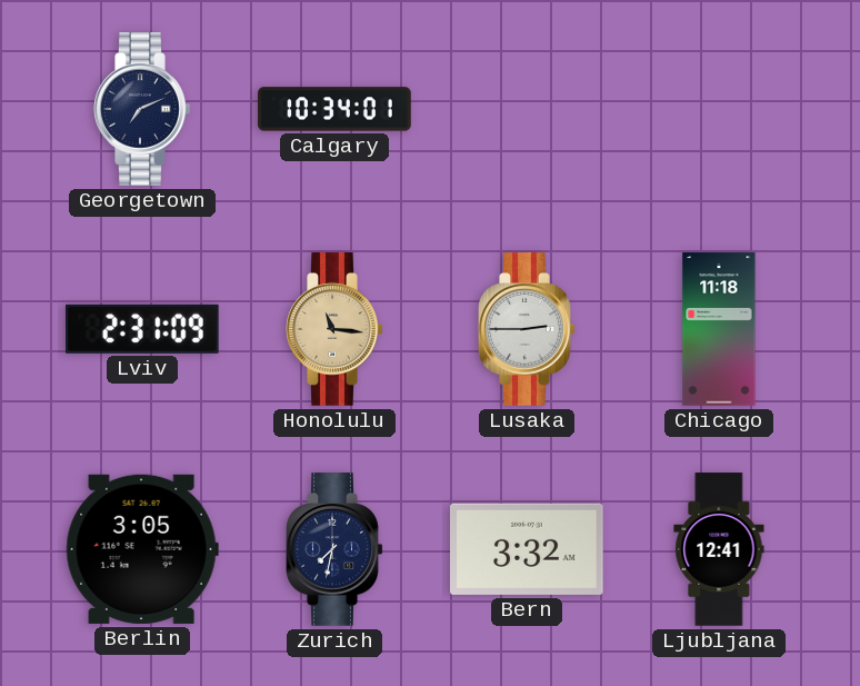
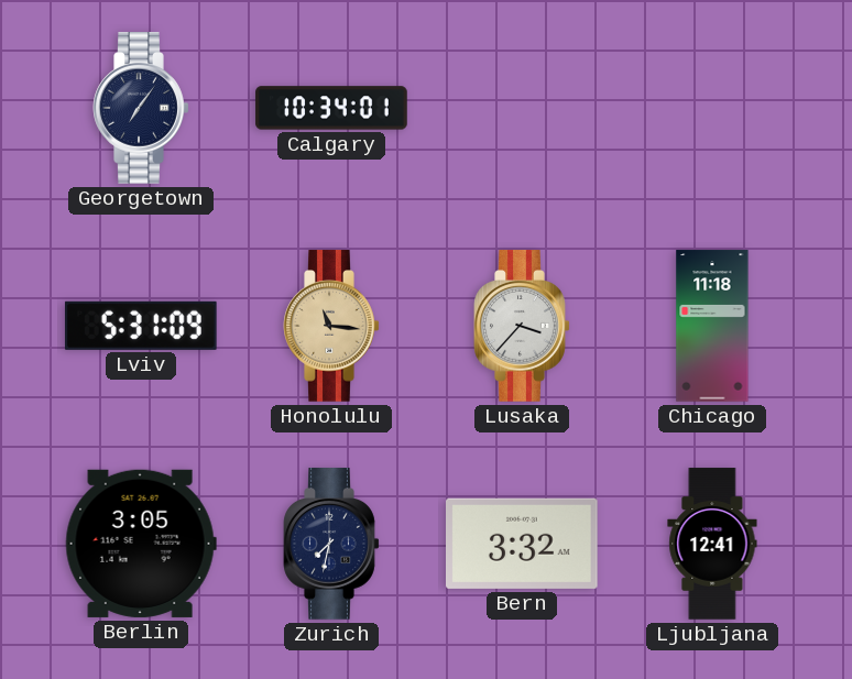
Georgetown: 7:11 -> 7:06 (141, 108)
Lviv: 2:31 -> 5:31 (141, 326)
Lusaka: 2:45 -> 3:37 (522, 326)
